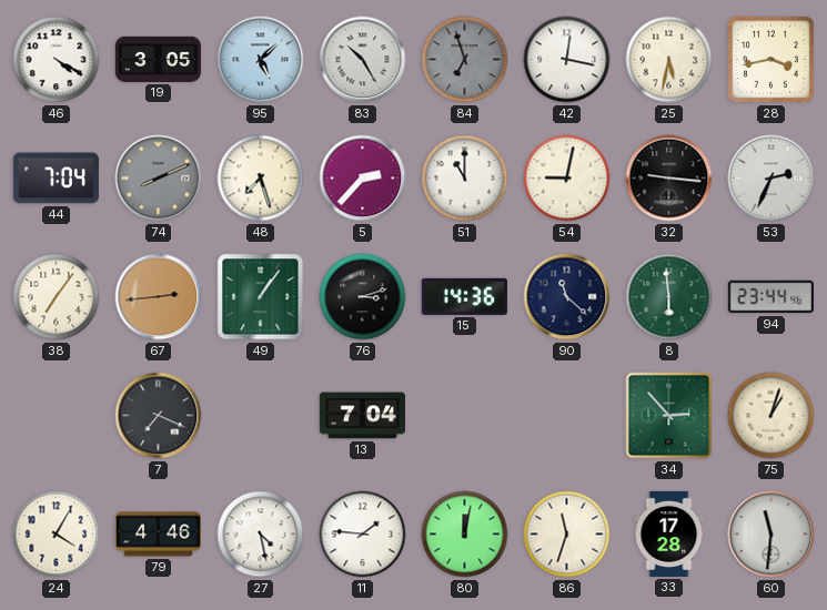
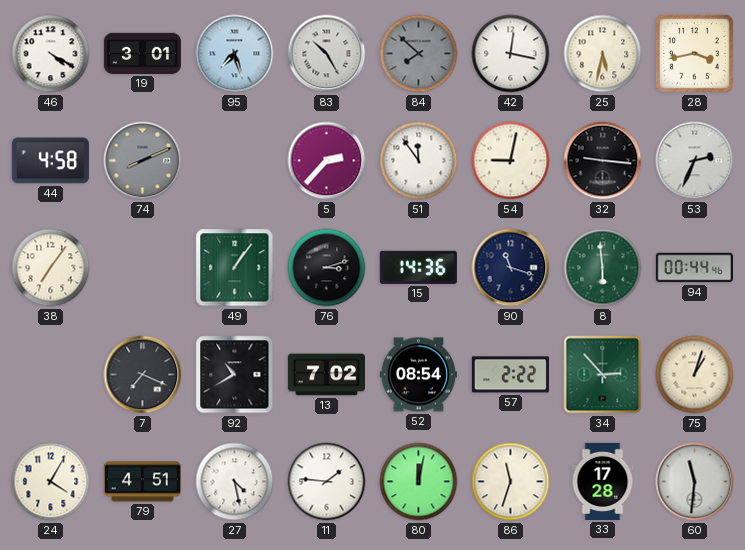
19: 3:05 -> 3:01 (142, 53)
95: 5:08 -> 7:27 (235, 54)
84: 6:57 -> 7:52 (419, 54)
44: 7:04 -> 4:58 (50, 161)
48: 7:27 -> none (261, 179)
51: 11:00 -> 11:54 (419, 161)
67: 2:44 -> none (159, 297)
90: 11:22 -> 11:18 (511, 268)
94: 23:44 -> 00:44 (694, 268)
92: none -> 10:40 (235, 375)
13: 7:04 -> 7:02 (326, 375)
52: none -> 08:54 (418, 375)
57: none -> 2:22 (510, 375)
79: 4:46 -> 4:51 (142, 482)
